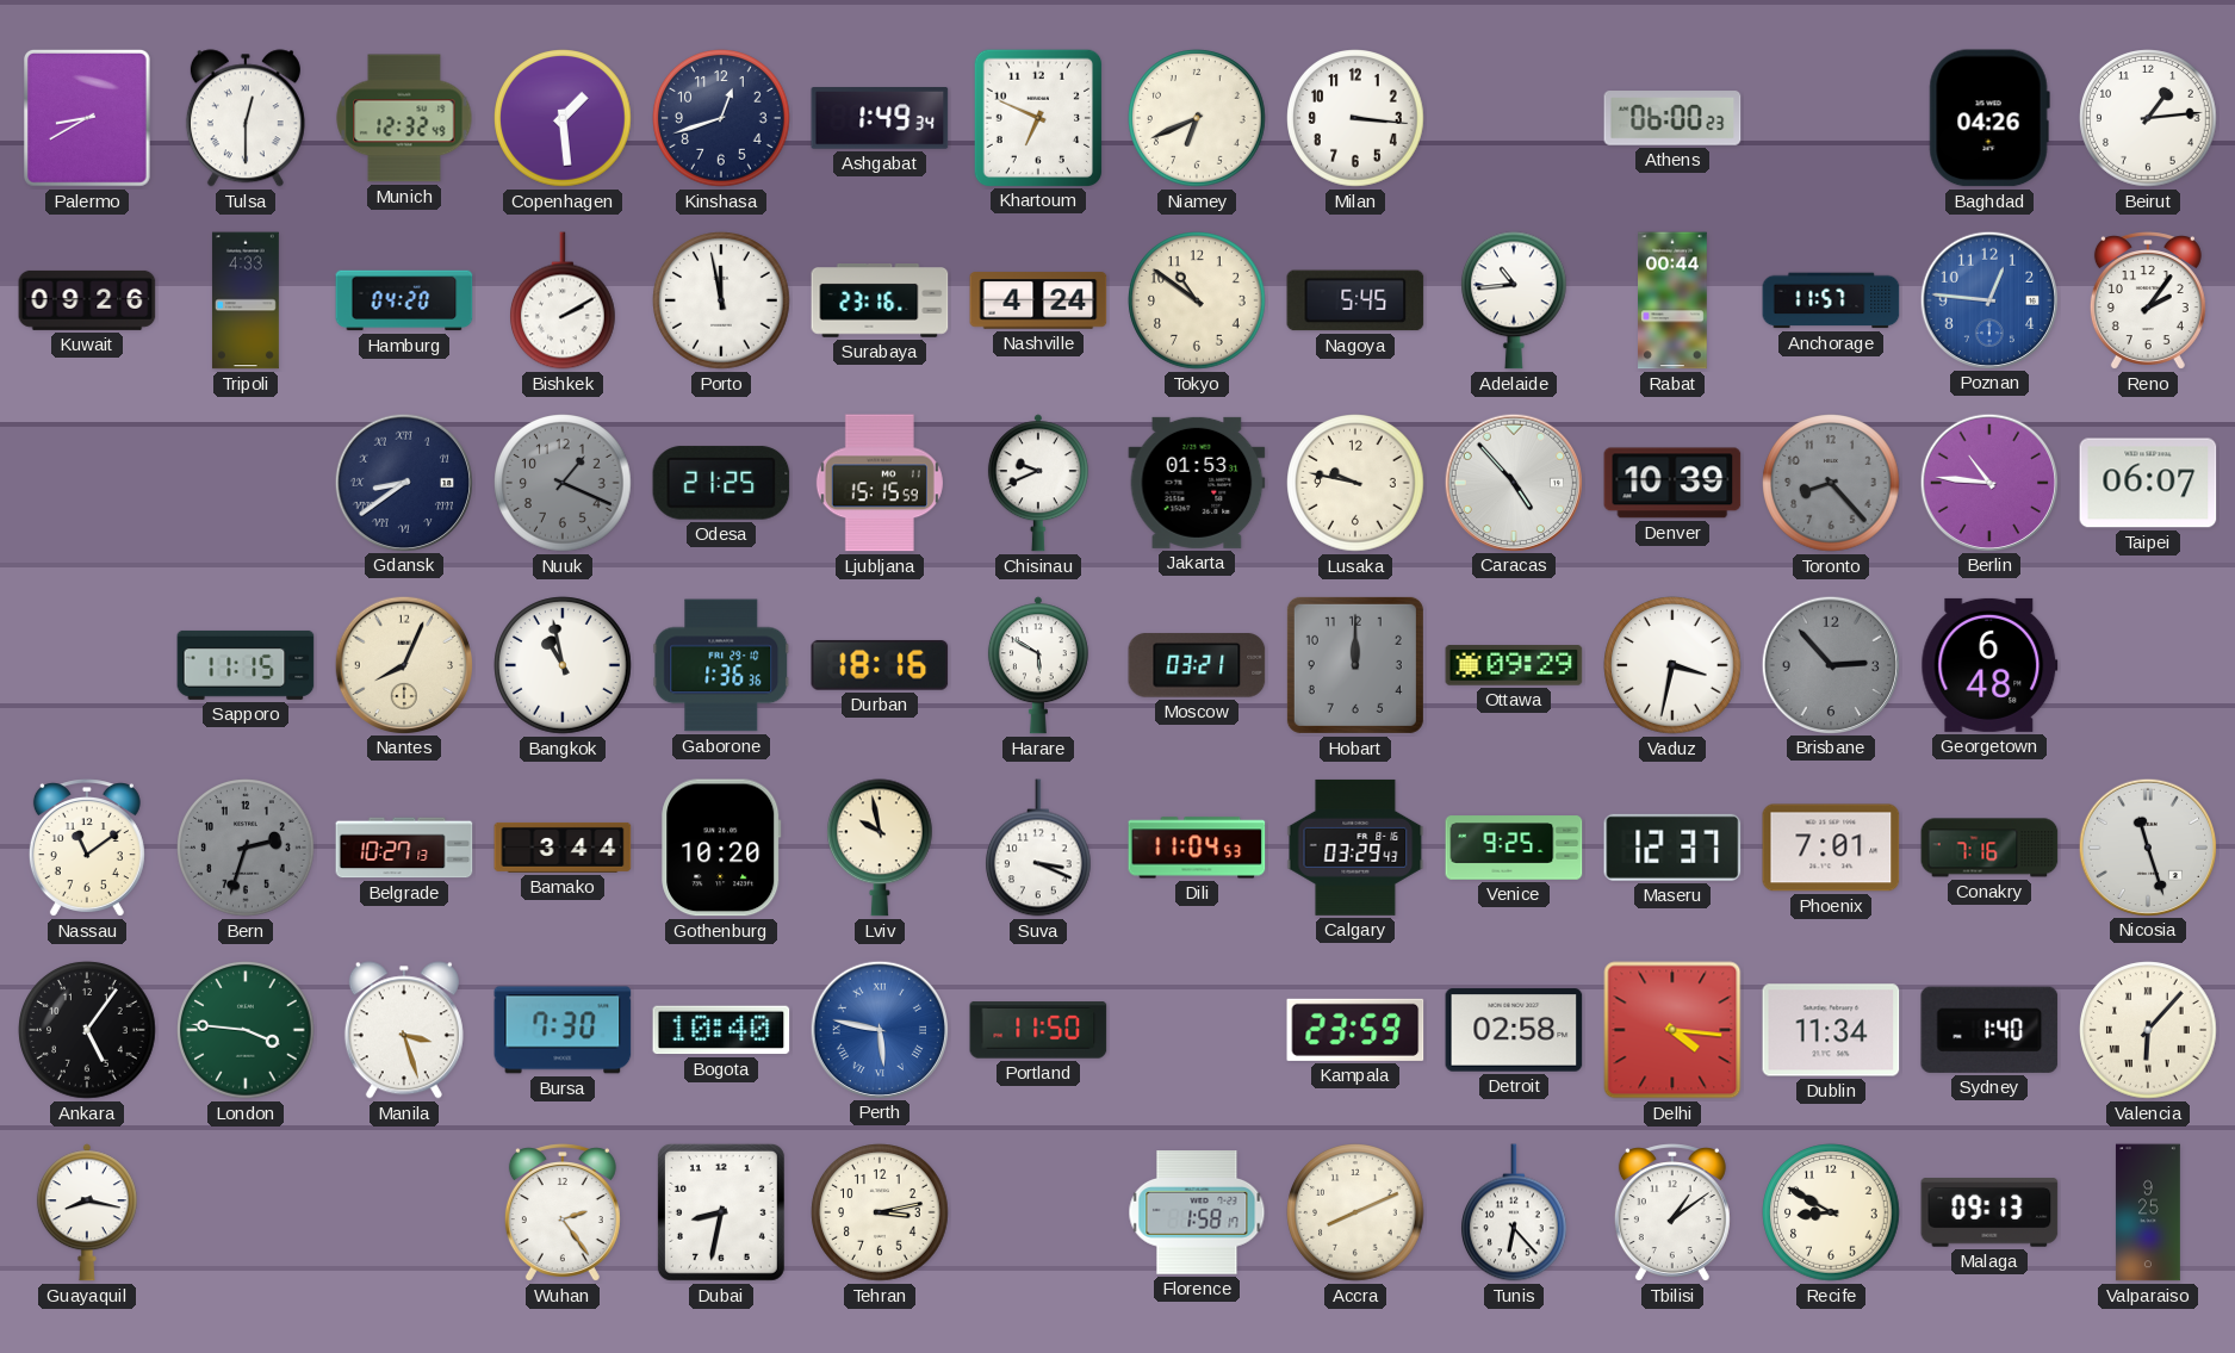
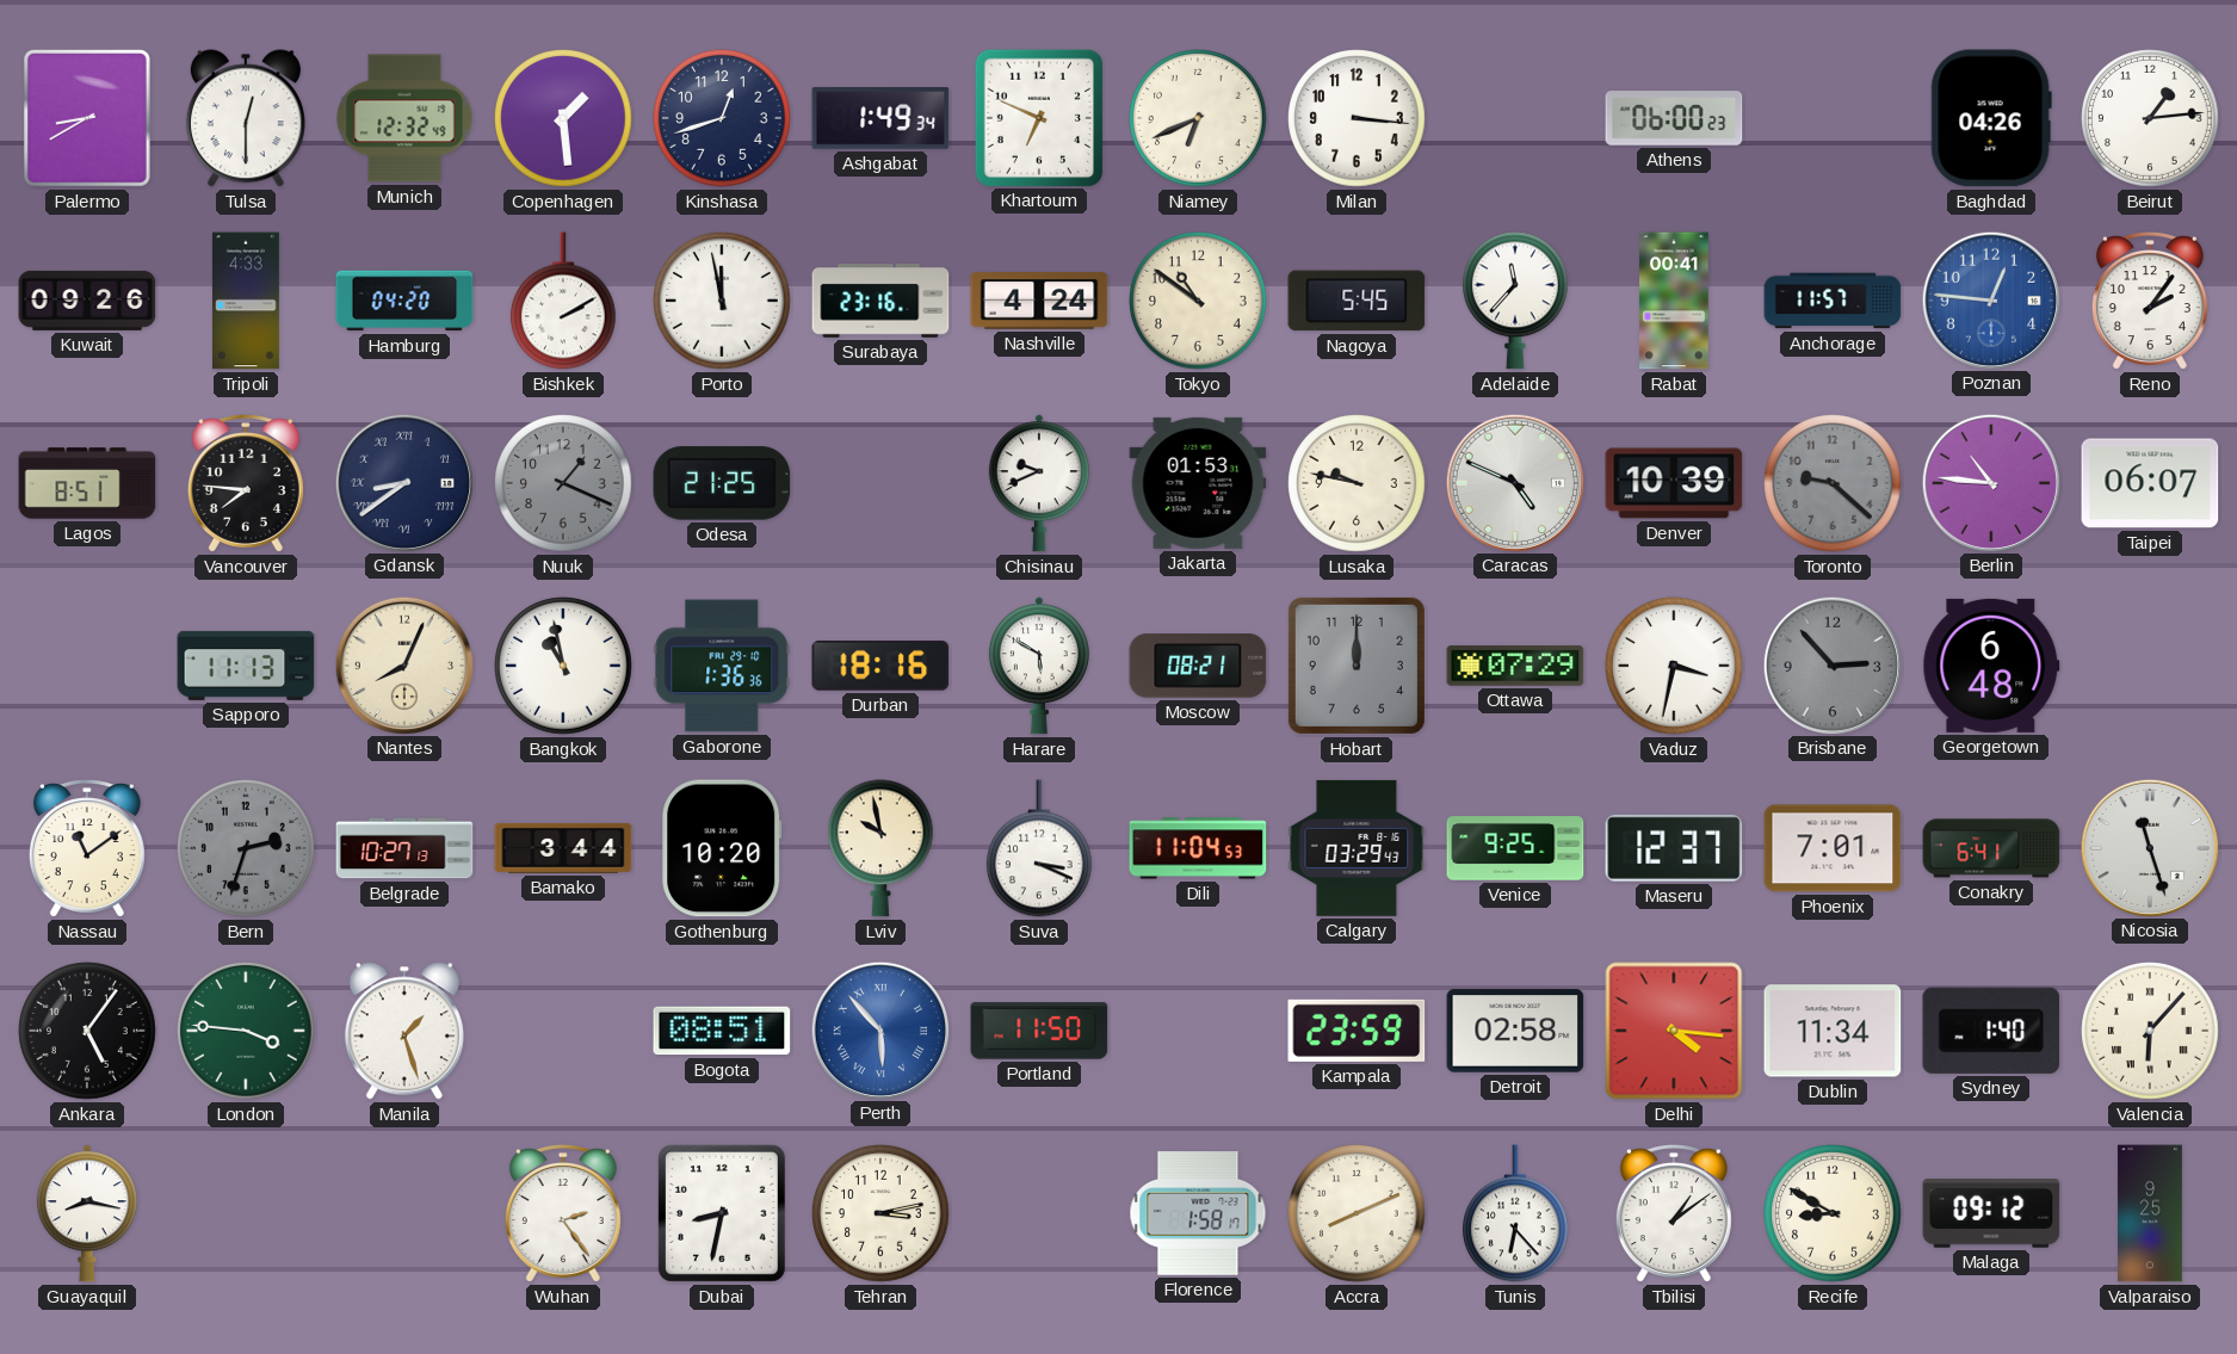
Adelaide: 10:44 -> 11:37 (1516, 301)
Rabat: 00:44 -> 00:41 (1674, 301)
Lagos: none -> 8:51 (87, 483)
Vancouver: none -> 7:46 (246, 483)
Ljubljana: 15:15 -> none (880, 483)
Caracas: 4:53 -> 4:49 (1514, 482)
Toronto: 8:23 -> 9:22 (1833, 483)
Sapporo: 11:15 -> 11:13 (246, 666)
Moscow: 03:21 -> 08:21 (1198, 666)
Ottawa: 09:29 -> 07:29 (1515, 666)
Conakry: 7:16 -> 6:41 (1991, 848)
Manila: 3:27 -> 1:27 (404, 1031)
Bursa: 7:30 -> none (563, 1030)
Bogota: 10:40 -> 08:51 (722, 1031)
Perth: 5:47 -> 5:53 (879, 1030)
Malaga: 09:13 -> 09:12 (1991, 1213)
